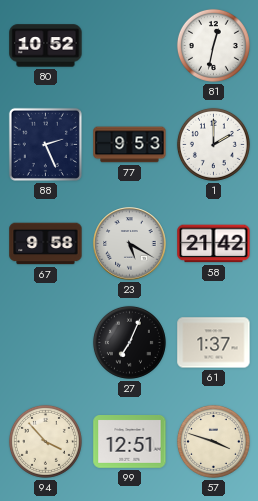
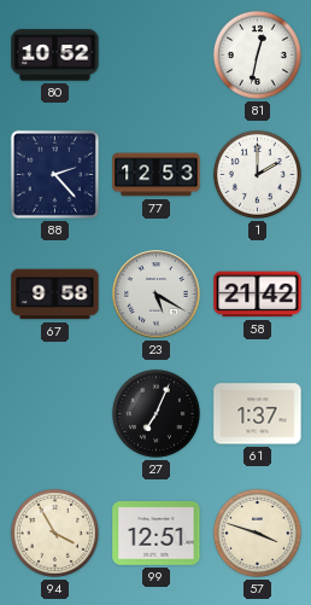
88: 2:26 -> 2:23 (54, 174)
77: 9:53 -> 12:53 (157, 175)
94: 3:53 -> 3:55 (54, 533)
